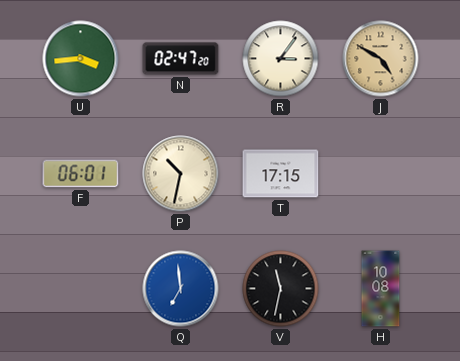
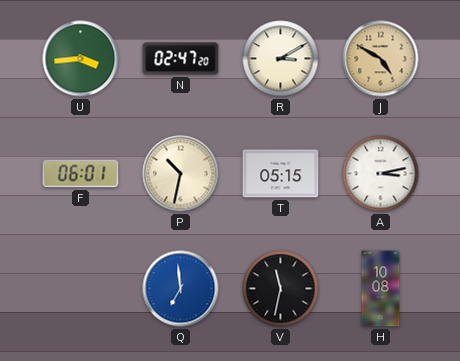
R: 3:06 -> 3:10 (281, 59)
T: 17:15 -> 05:15 (281, 174)
A: none -> 3:13 (381, 174)
